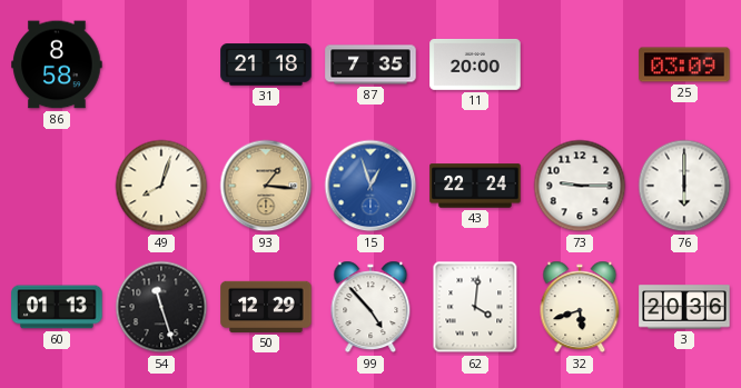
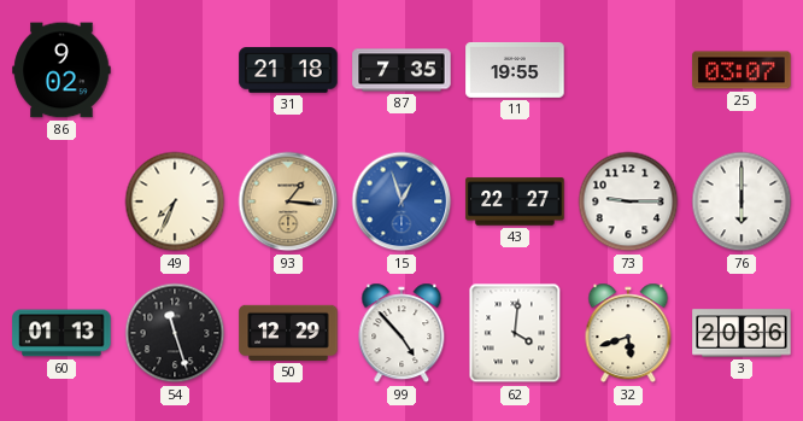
86: 8:58 -> 9:02 (61, 70)
11: 20:00 -> 19:55 (515, 70)
25: 03:09 -> 03:07 (742, 70)
49: 8:03 -> 7:34 (175, 201)
43: 22:24 -> 22:27 (515, 201)
